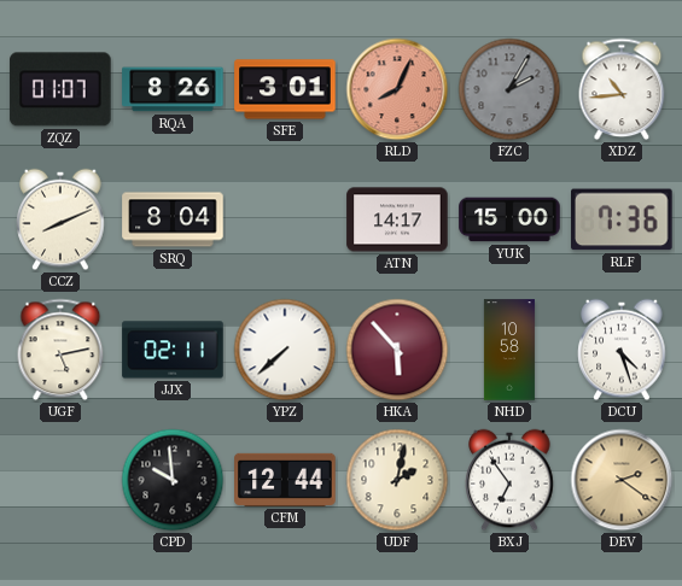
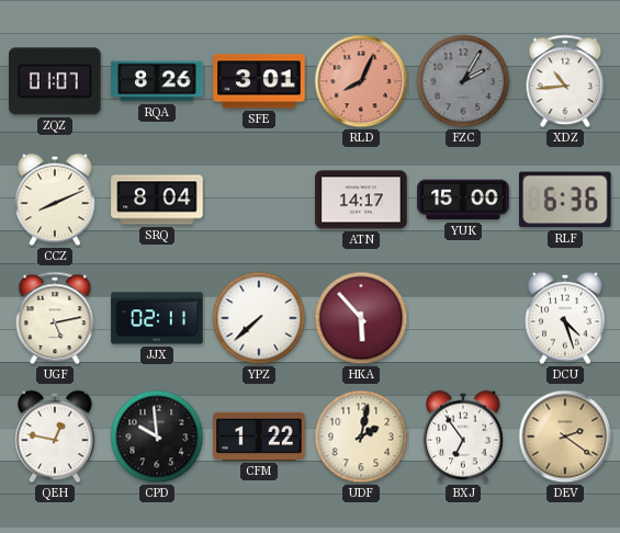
RLF: 7:36 -> 6:36 (566, 200)
NHD: 10:58 -> none (509, 350)
QEH: none -> 12:47 (55, 436)
CFM: 12:44 -> 1:22 (259, 436)
